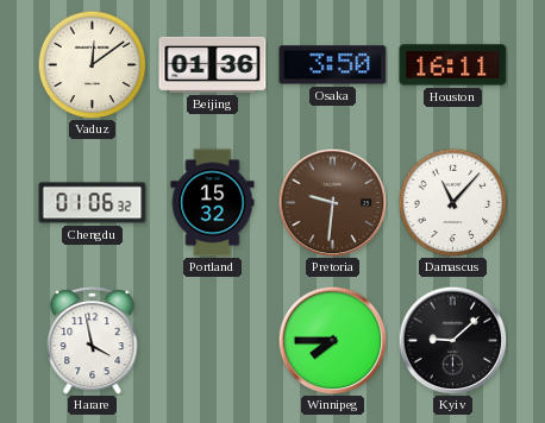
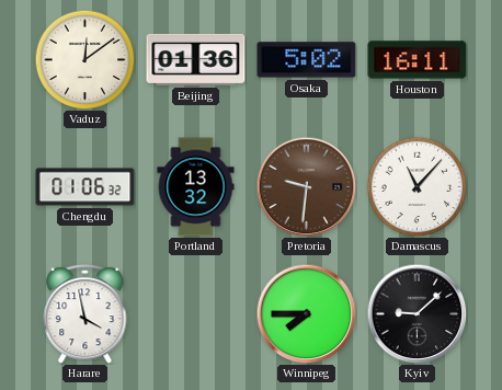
Osaka: 3:50 -> 5:02 (307, 60)
Portland: 15:32 -> 13:32 (196, 187)
